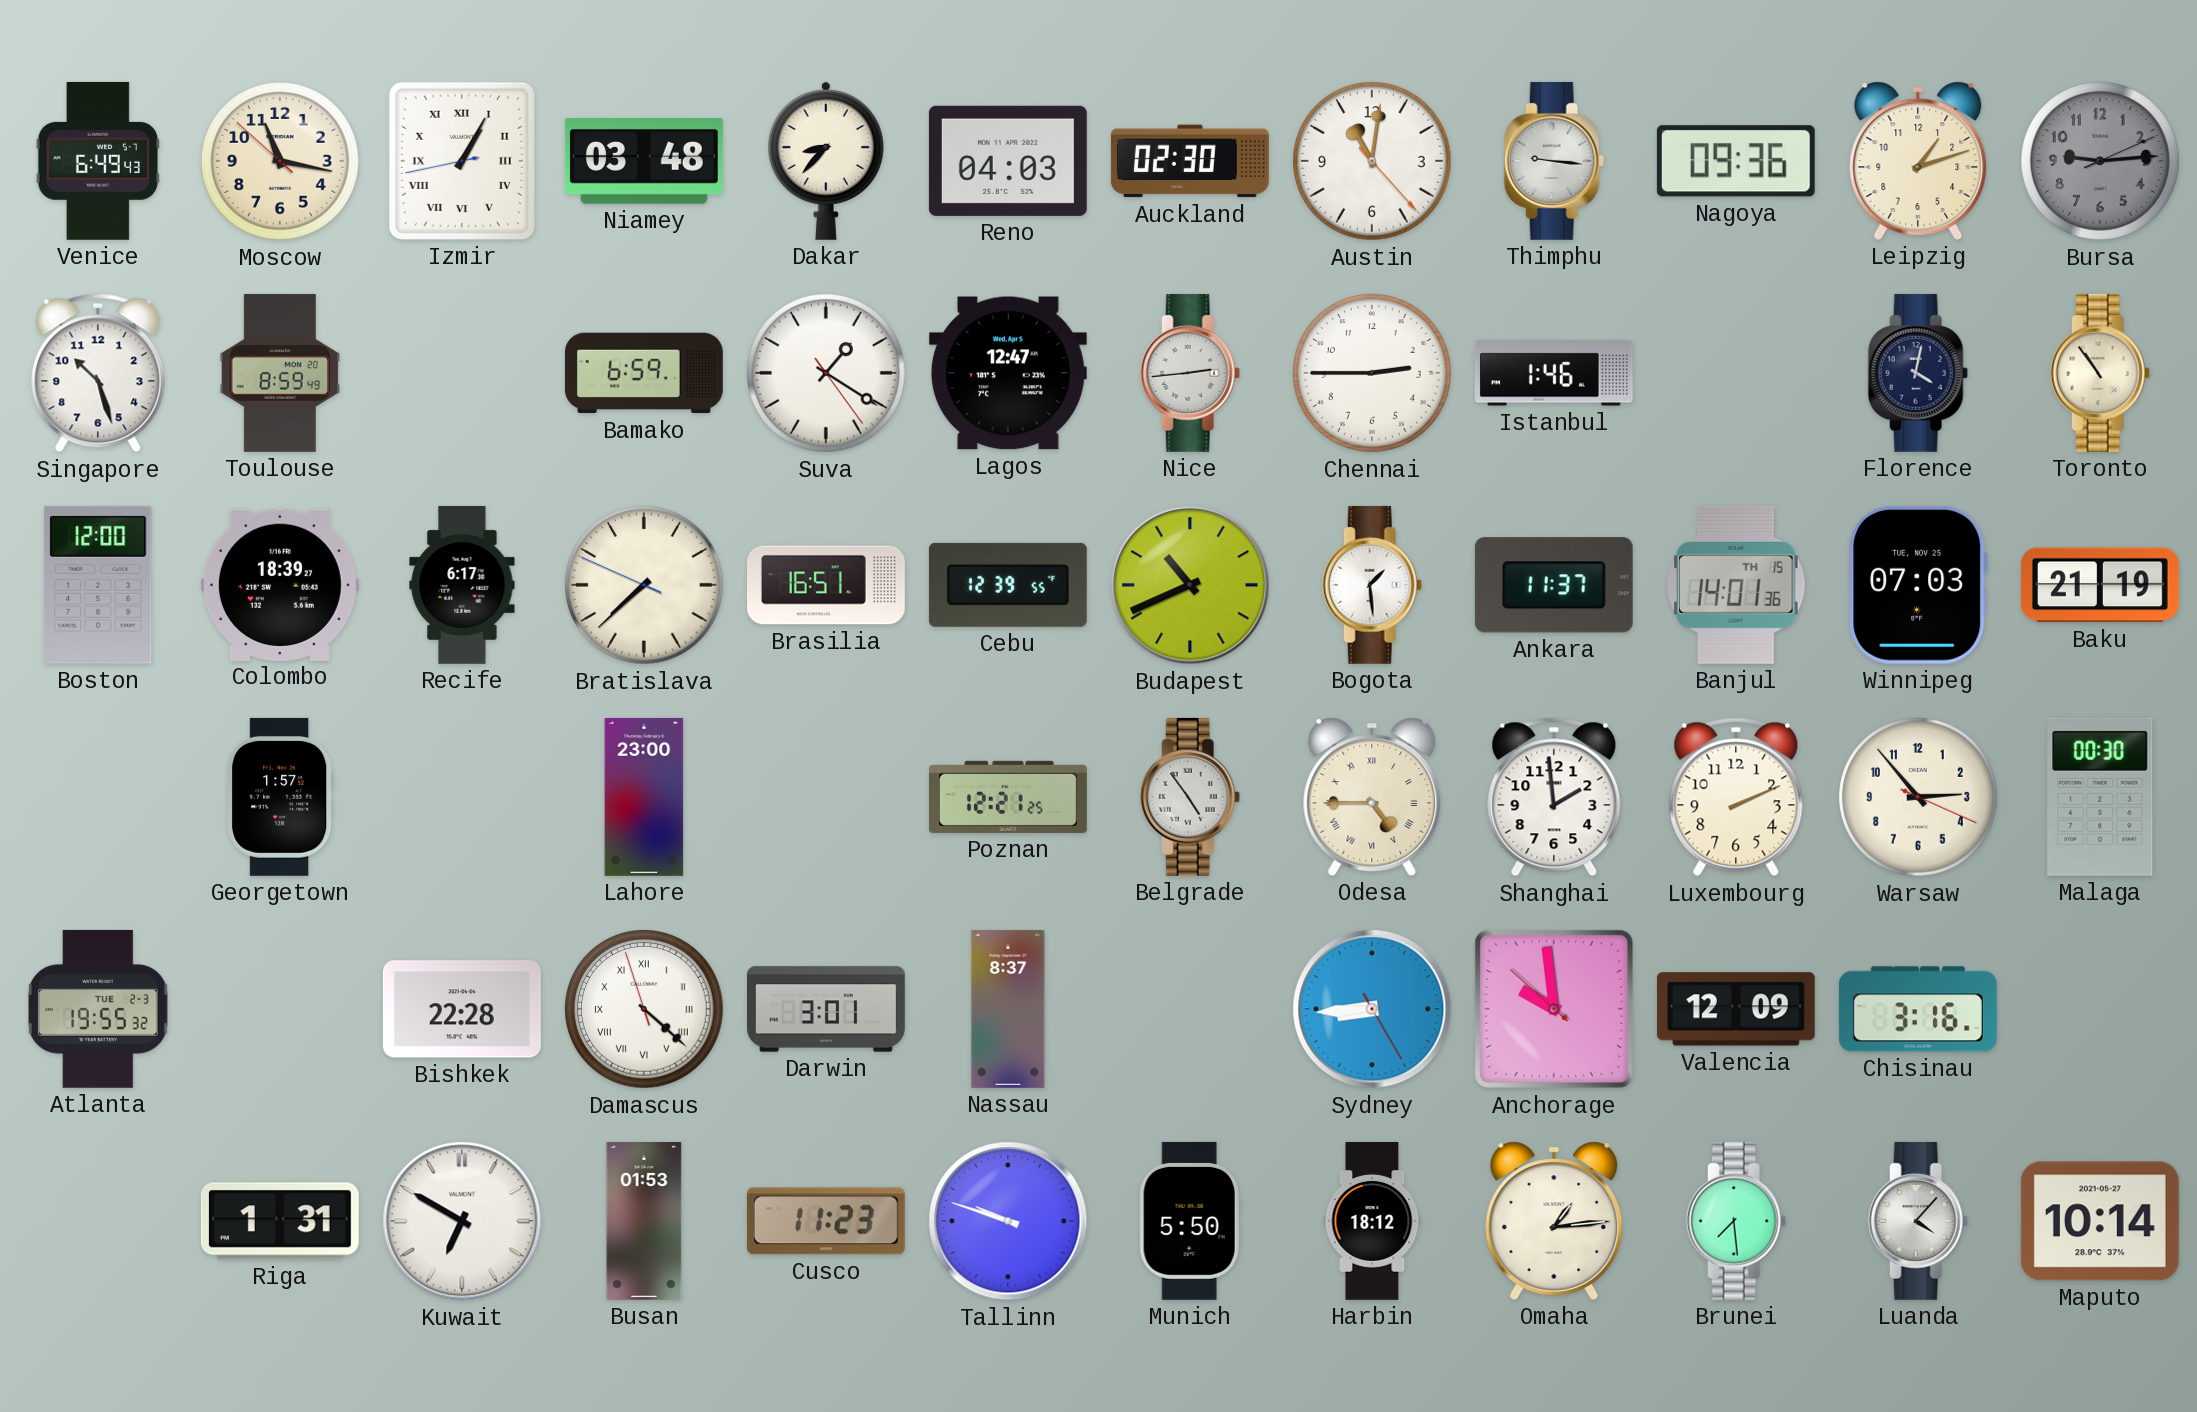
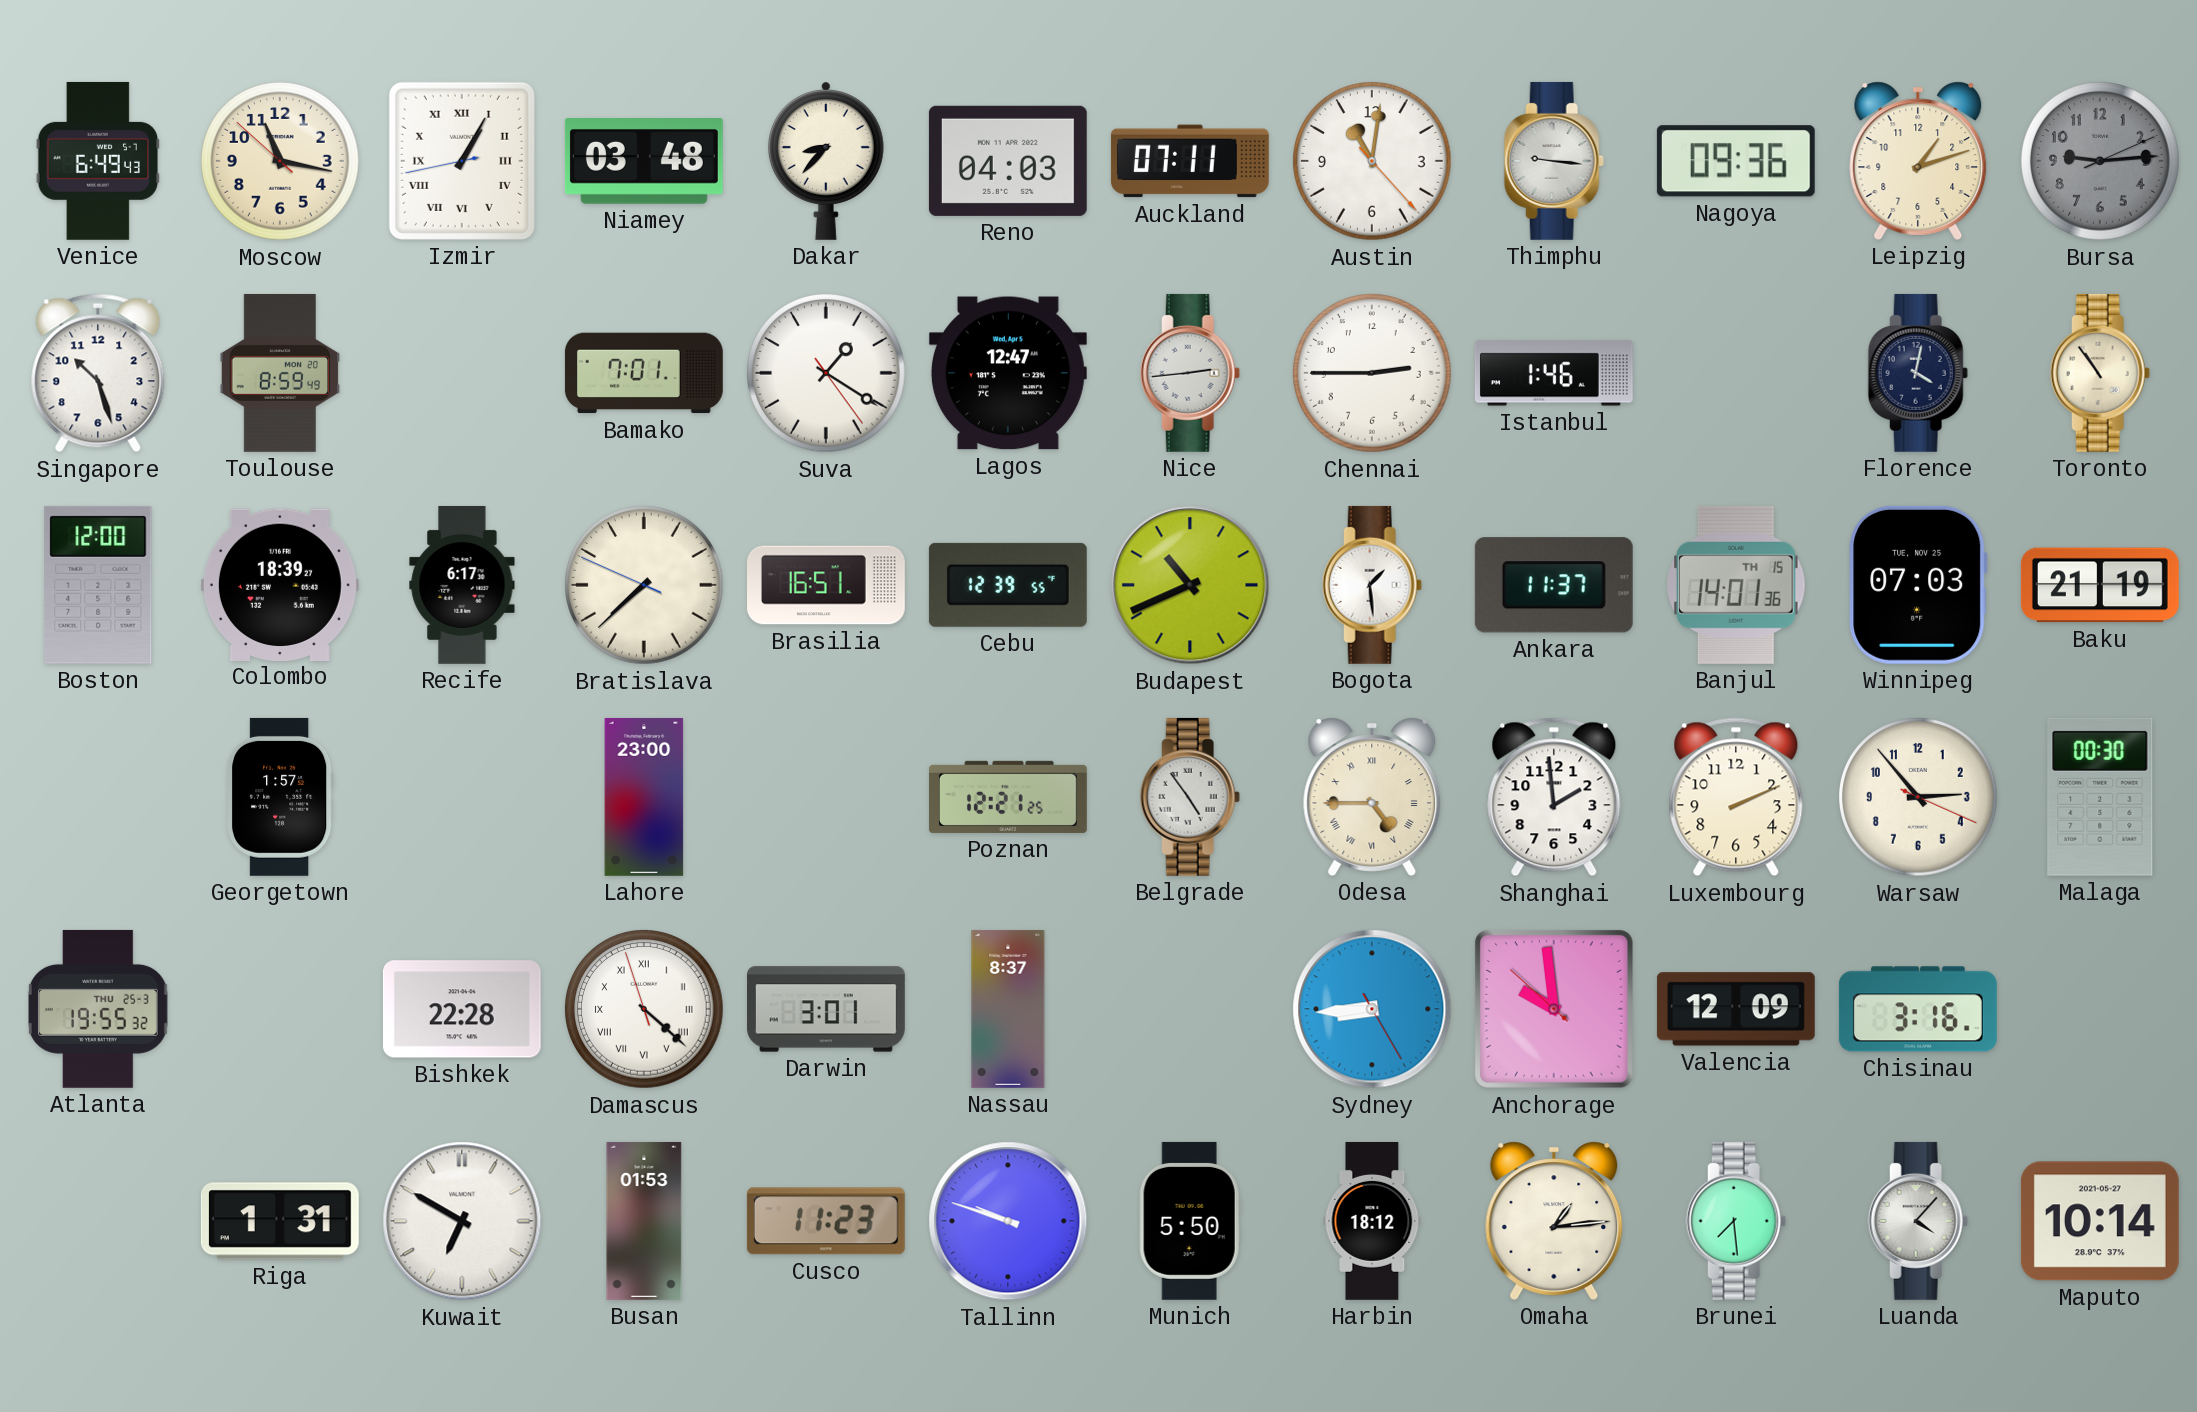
Auckland: 02:30 -> 07:11 (1190, 161)
Bamako: 6:59 -> 7:01 (644, 373)
Atlanta date: TUE 2-3 -> THU 25-3 (99, 1009)
